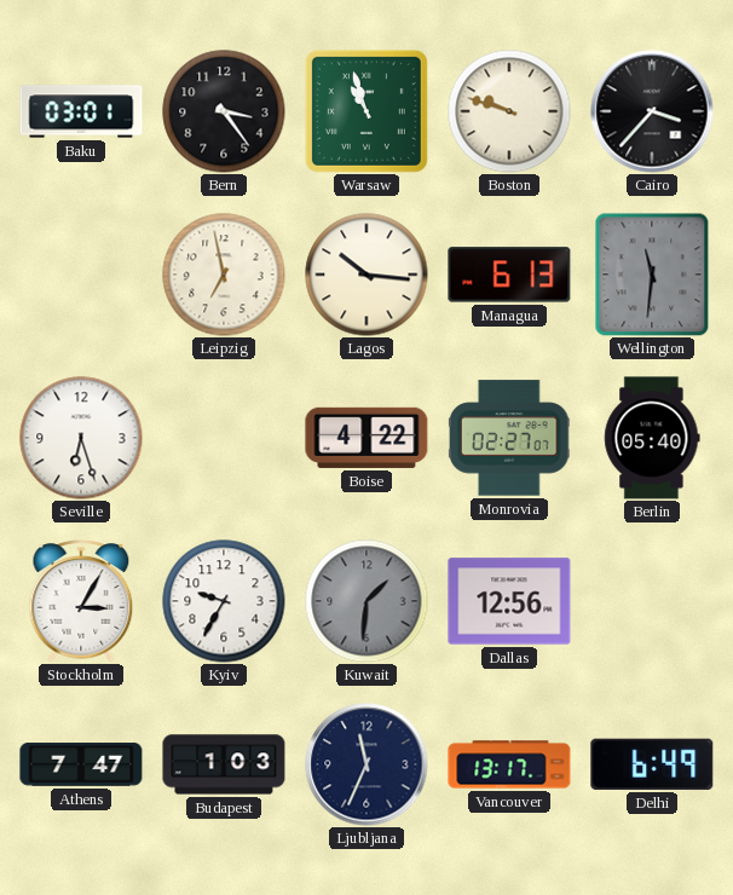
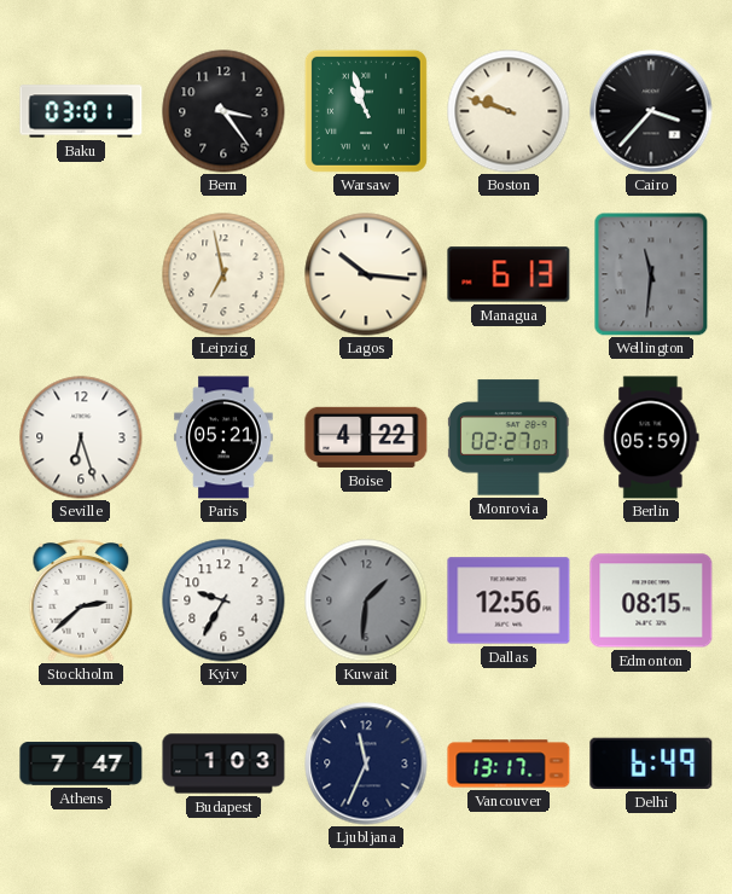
Paris: none -> 05:21 (225, 437)
Berlin: 05:40 -> 05:59 (651, 437)
Stockholm: 3:05 -> 2:38 (81, 600)
Edmonton: none -> 08:15 (651, 600)
